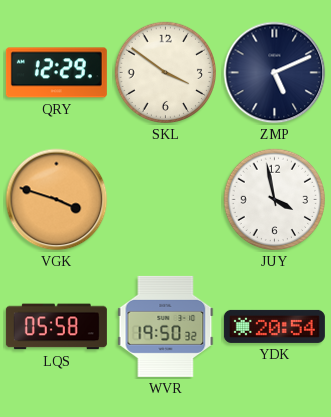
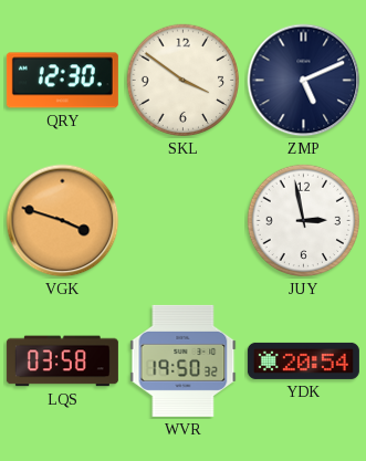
QRY: 12:29 -> 12:30 (62, 81)
JUY: 3:58 -> 2:58 (304, 221)
LQS: 05:58 -> 03:58 (62, 362)
